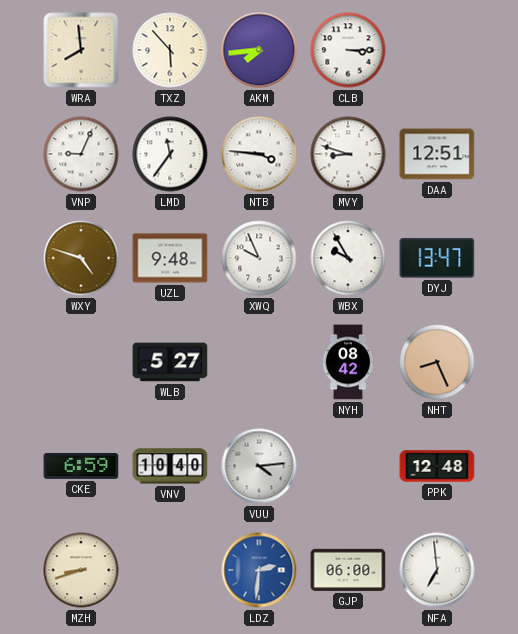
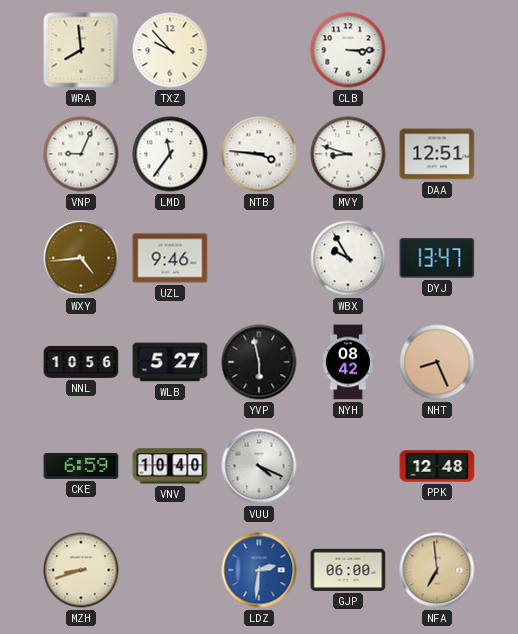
TXZ: 5:53 -> 9:53 (170, 50)
AKM: 7:44 -> none (259, 50)
WXY: 4:48 -> 4:44 (81, 258)
UZL: 9:48 -> 9:46 (170, 258)
XWQ: 9:56 -> none (259, 258)
NNL: none -> 10:56 (81, 362)
YVP: none -> 5:58 (259, 362)
VUU: 4:14 -> 4:19 (259, 466)
NFA dial: white -> champagne (437, 570)
